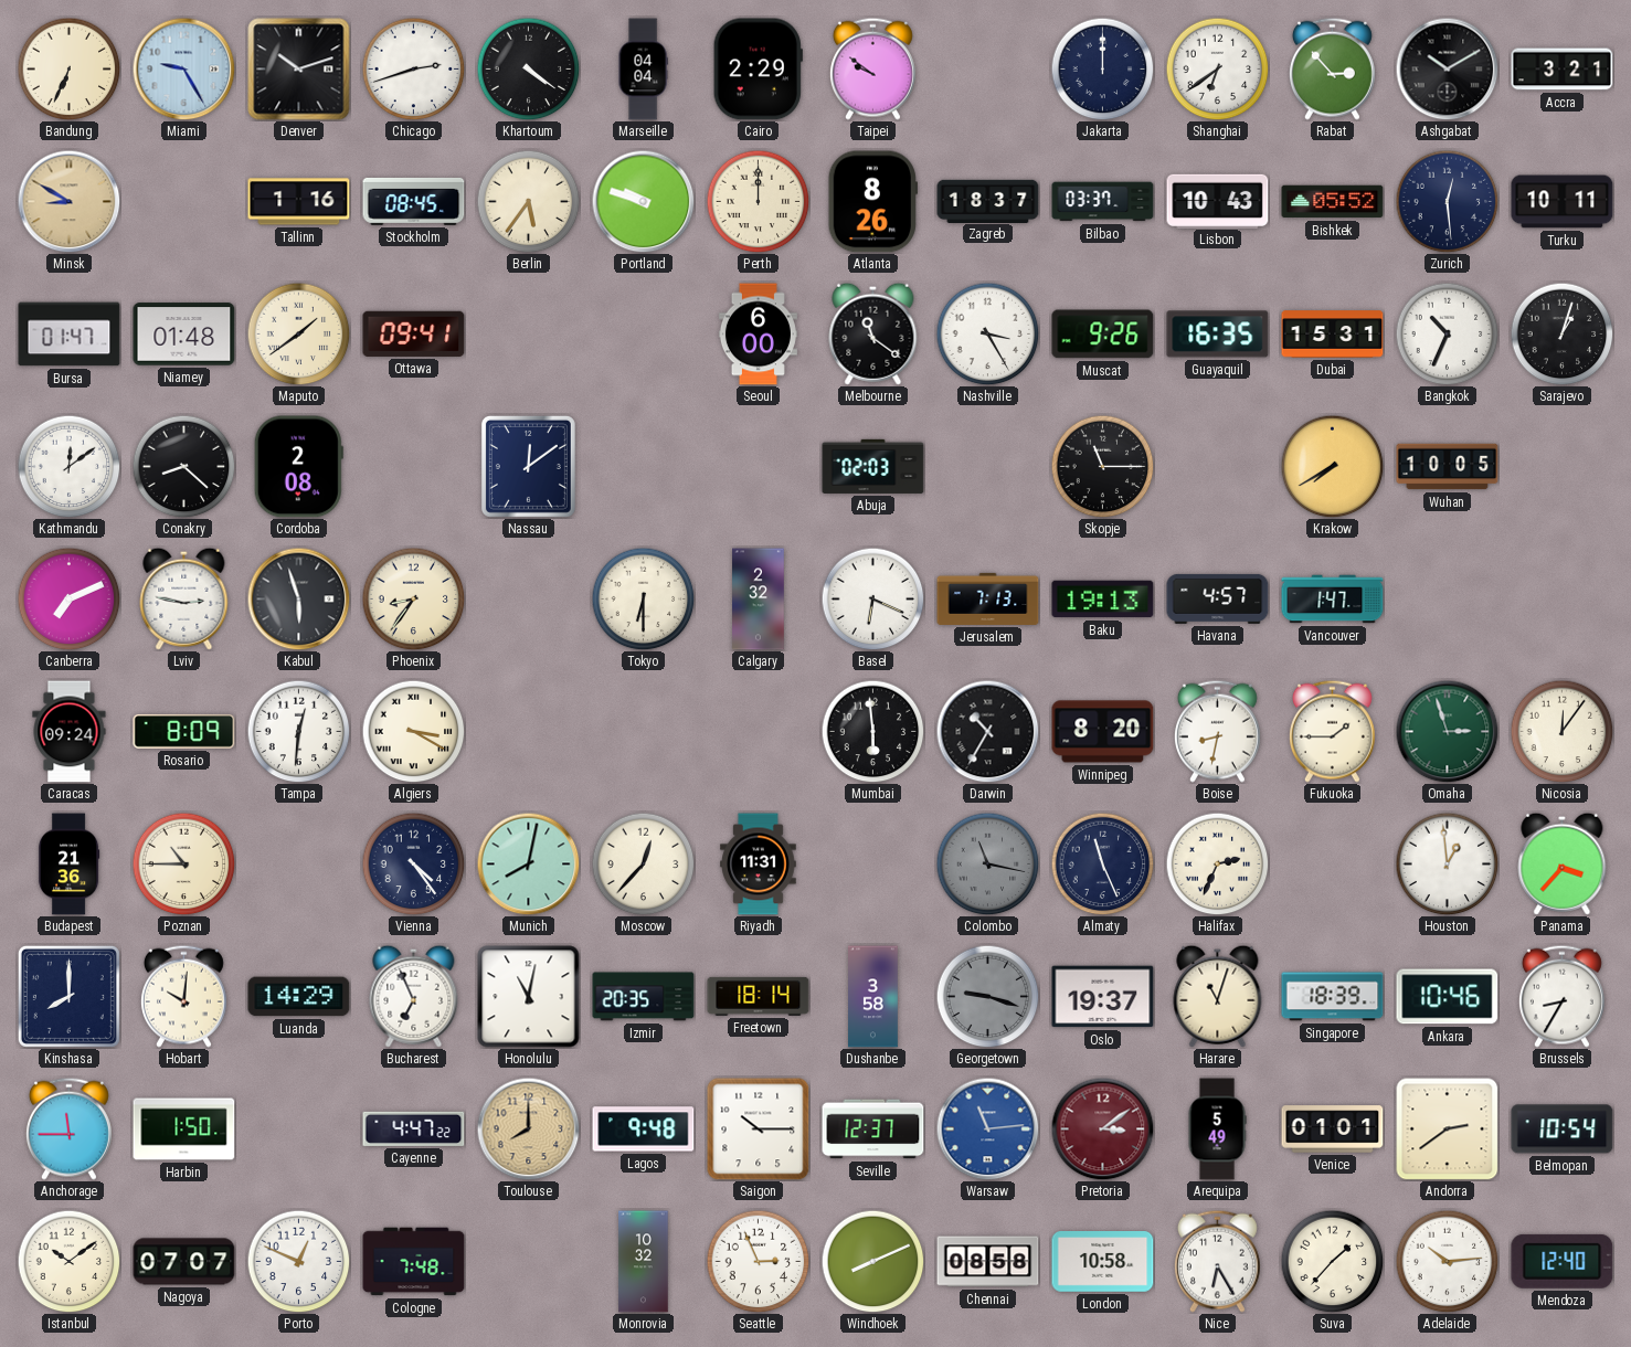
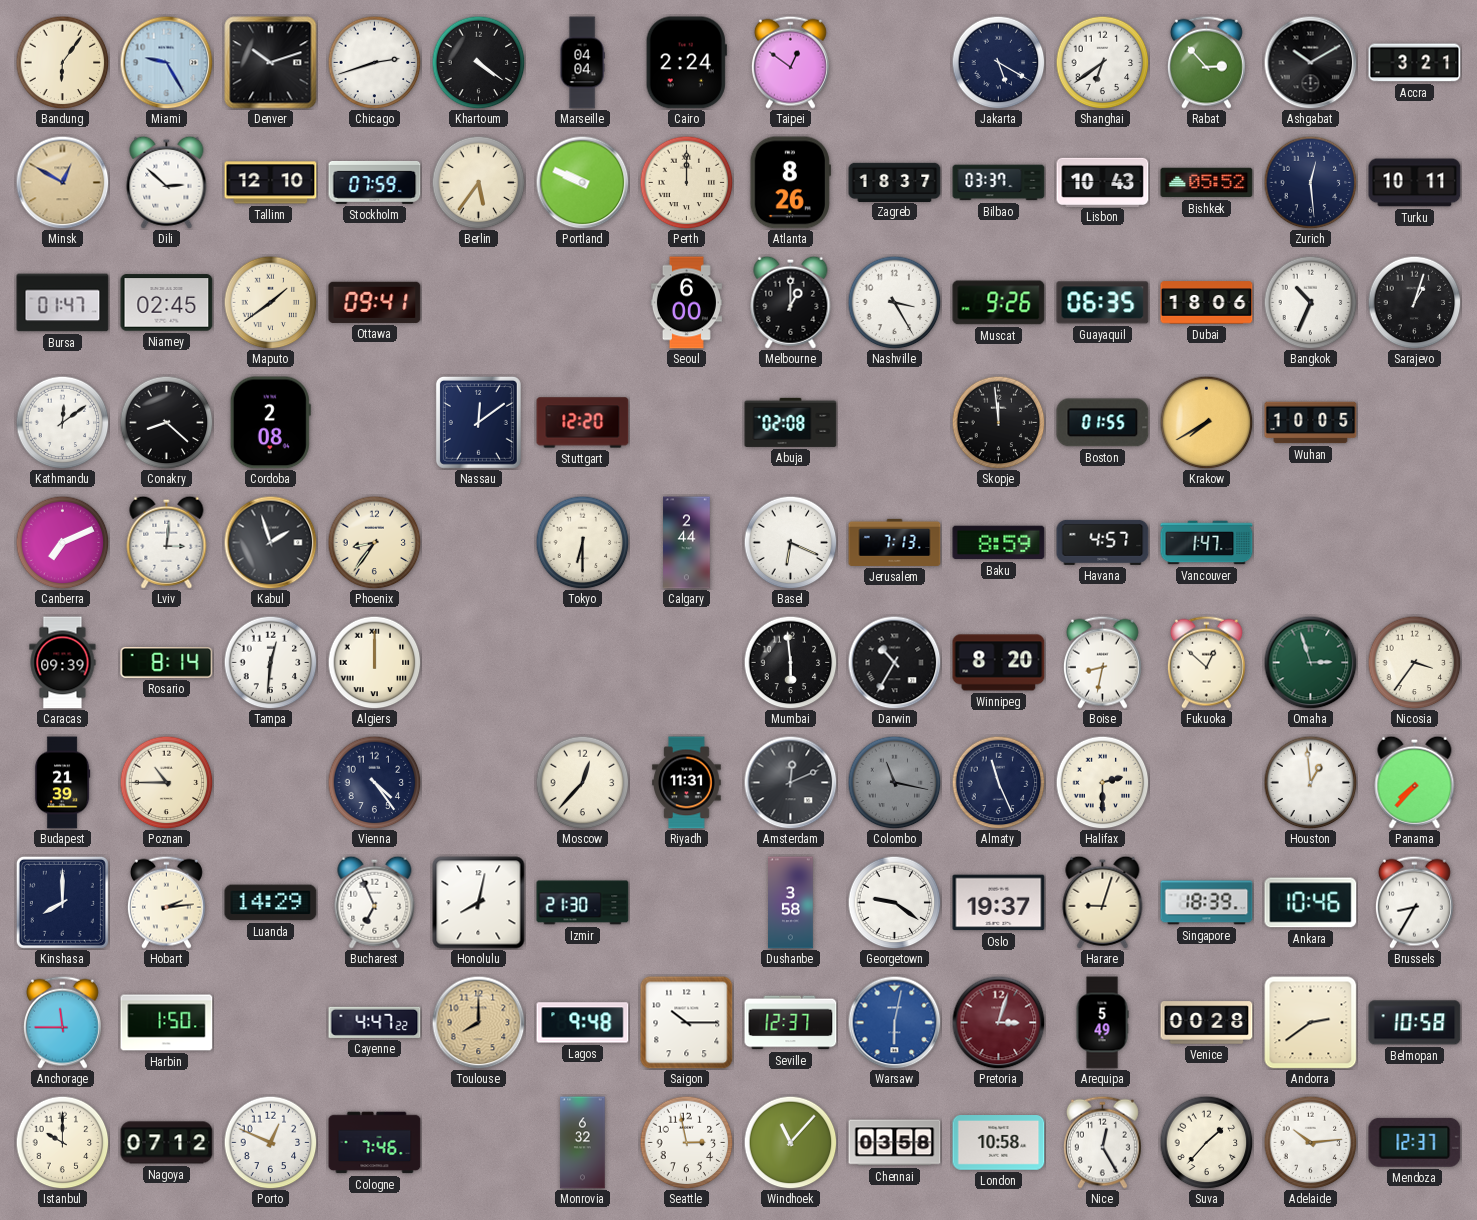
Bandung: 6:34 -> 6:06 (62, 62)
Cairo: 2:29 -> 2:24 (686, 63)
Taipei: 9:51 -> 12:51 (790, 62)
Jakarta: 12:00 -> 5:20 (998, 62)
Minsk: 8:50 -> 12:50 (62, 182)
Dili: none -> 2:52 (167, 182)
Tallinn: 1:16 -> 12:10 (271, 183)
Stockholm: 08:45 -> 07:59 (375, 182)
Portland: 9:48 -> 9:49 (582, 182)
Niamey: 01:48 -> 02:45 (167, 303)
Melbourne: 11:21 -> 1:00 (791, 302)
Guayaquil: 16:35 -> 06:35 (1103, 303)
Dubai: 15:31 -> 18:06 (1207, 303)
Stuttgart: none -> 12:20 (583, 423)
Abuja: 02:03 -> 02:08 (791, 422)
Skopje: 11:15 -> 11:59 (998, 422)
Boston: none -> 01:55 (1103, 423)
Lviv: 2:47 -> 3:01 (167, 542)
Kabul: 5:57 -> 1:57 (270, 542)
Calgary: 2:32 -> 2:44 (687, 543)
Baku: 19:13 -> 8:59 (999, 543)
Caracas: 09:24 -> 09:39 (63, 663)
Rosario: 8:09 -> 8:14 (167, 662)
Algiers: 3:20 -> 12:00 (374, 662)
Fukuoka: 1:45 -> 12:52 (1206, 662)
Nicosia: 12:06 -> 3:36 (1414, 662)
Budapest: 21:36 -> 21:39 (62, 783)
Munich: 8:02 -> none (528, 863)
Amsterdam: none -> 12:11 (790, 782)
Halifax: 2:34 -> 2:30 (1102, 782)
Panama: 3:37 -> 7:37 (1415, 782)
Hobart: 10:01 -> 2:14 (166, 902)
Honolulu: 11:02 -> 8:02 (479, 903)
Izmir: 20:35 -> 21:30 (583, 903)
Freetown: 18:14 -> none (759, 996)
Georgetown: 9:18 -> 9:21 (894, 902)
Georgetown dial: grey -> white (894, 902)
Harare: 11:03 -> 9:03 (1103, 902)
Warsaw: 11:14 -> 6:02 (894, 1022)
Pretoria: 3:09 -> 3:03 (998, 1022)
Venice: 01:01 -> 00:28 (1207, 1023)
Belmopan: 10:54 -> 10:58 (1415, 1023)
Istanbul: 10:09 -> 10:00 (62, 1142)
Nagoya: 07:07 -> 07:12 (167, 1143)
Cologne: 7:48 -> 7:46 (375, 1143)
Monrovia: 10:32 -> 6:32 (583, 1143)
Seattle: 2:56 -> 2:58 (686, 1142)
Windhoek: 8:11 -> 11:07 (790, 1142)
Chennai: 08:58 -> 03:58 (895, 1143)
Nice: 6:25 -> 12:25 (1102, 1142)
Mendoza: 12:40 -> 12:37 (1415, 1142)
